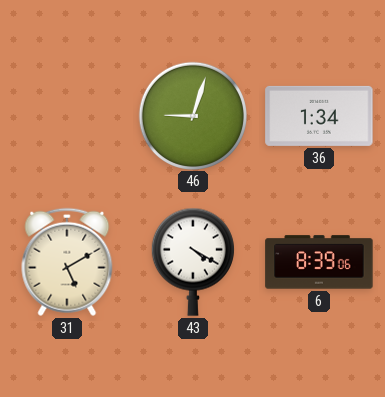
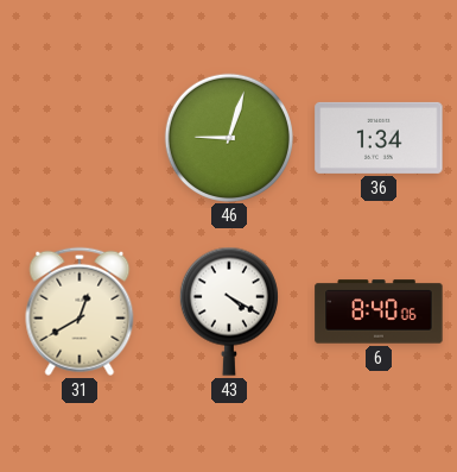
31: 5:10 -> 12:40 (80, 311)
6: 8:39 -> 8:40 (379, 311)
